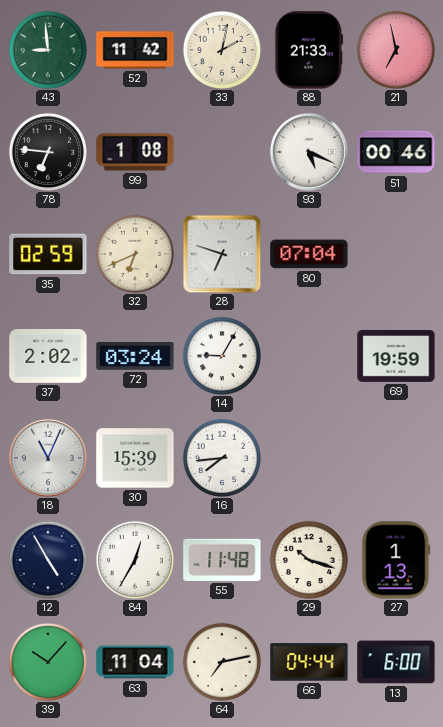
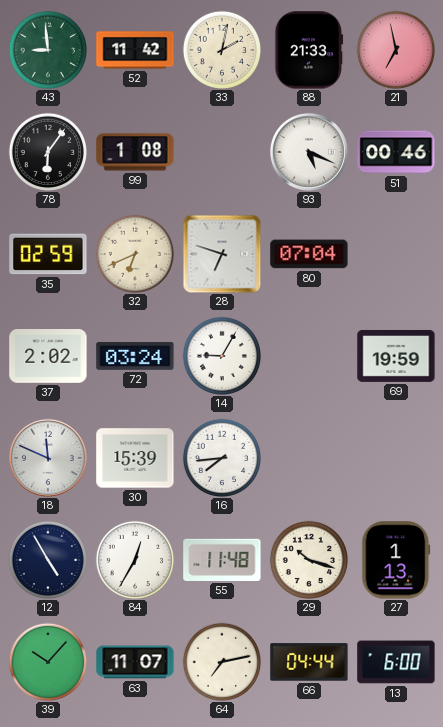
78: 6:46 -> 6:06 (47, 151)
18: 11:04 -> 11:49 (48, 458)
63: 11:04 -> 11:07 (135, 662)
